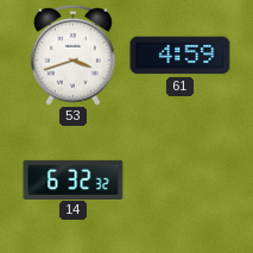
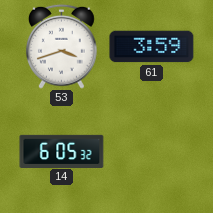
61: 4:59 -> 3:59 (152, 47)
14: 6:32 -> 6:05 (62, 151)
